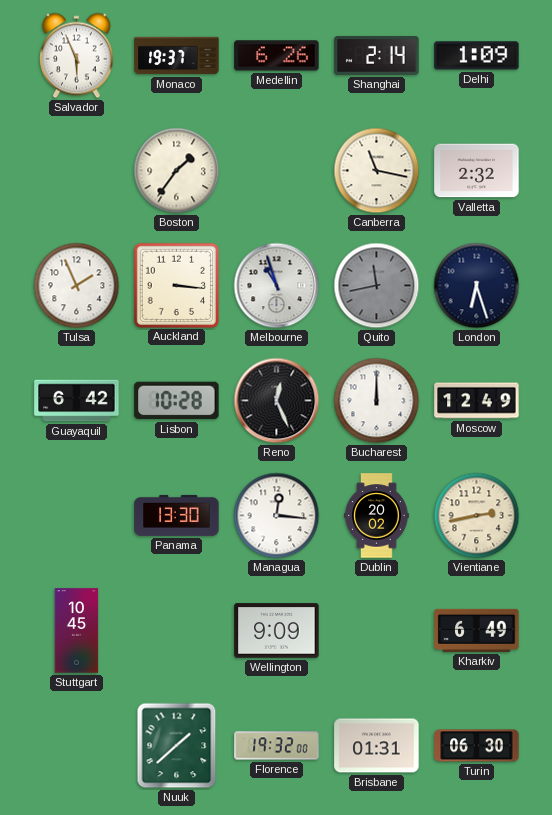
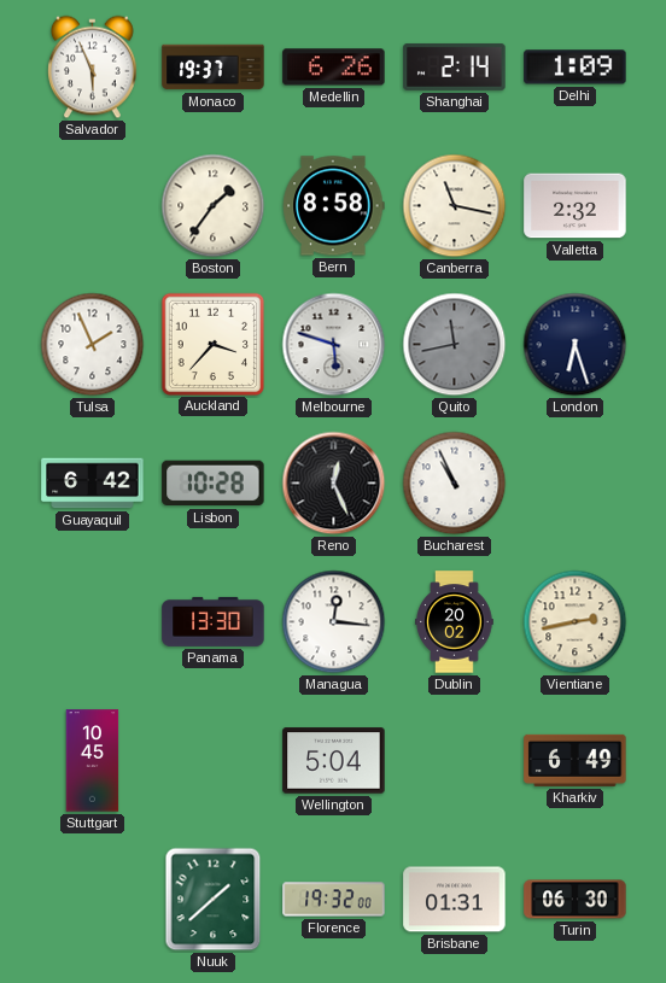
Bern: none -> 8:58 (334, 206)
Auckland: 3:16 -> 3:37 (212, 344)
Melbourne: 10:57 -> 5:48 (334, 345)
Bucharest: 12:00 -> 10:56 (455, 484)
Moscow: 12:49 -> none (477, 401)
Wellington: 9:09 -> 5:04 (334, 761)
